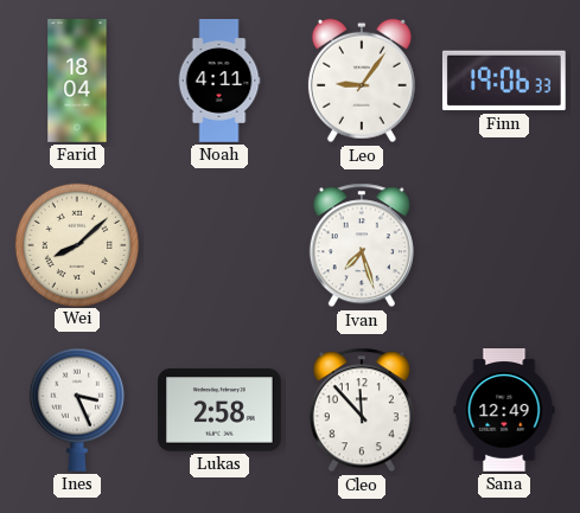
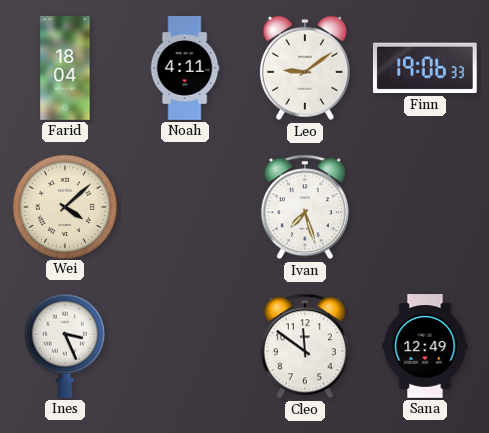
Leo: 9:06 -> 9:09 (305, 68)
Wei: 8:08 -> 4:08 (64, 206)
Lukas: 2:58 -> none (221, 410)
Cleo: 11:53 -> 11:51 (305, 346)
